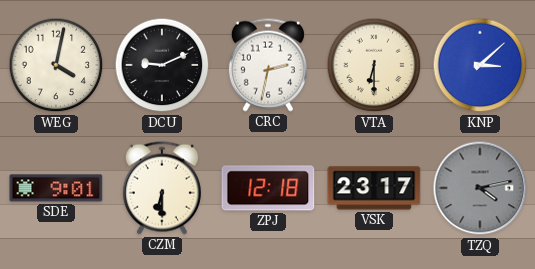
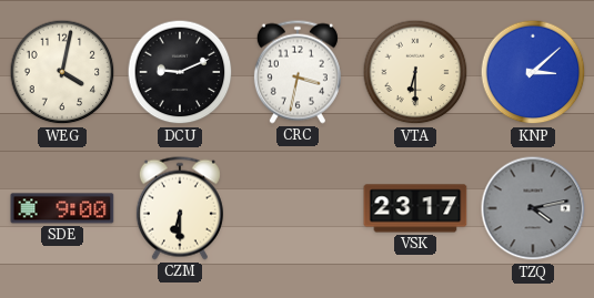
CRC: 2:32 -> 3:32 (298, 72)
SDE: 9:01 -> 9:00 (62, 208)
ZPJ: 12:18 -> none (268, 188)
